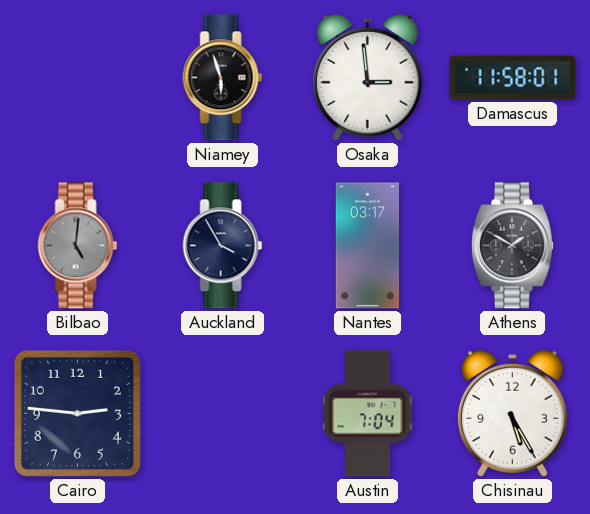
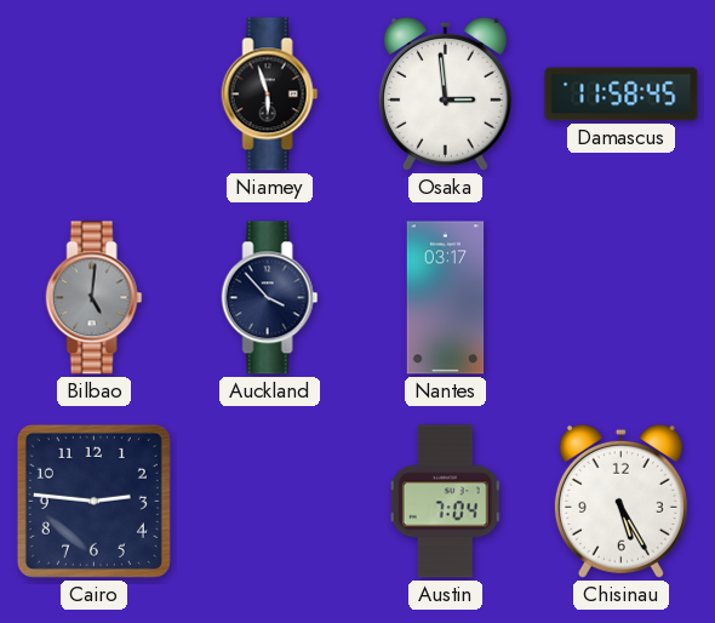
Damascus: 11:58:01 -> 11:58:45 (622, 95)
Auckland: 3:55 -> 3:53 (270, 298)
Athens: 1:50 -> none (512, 246)
